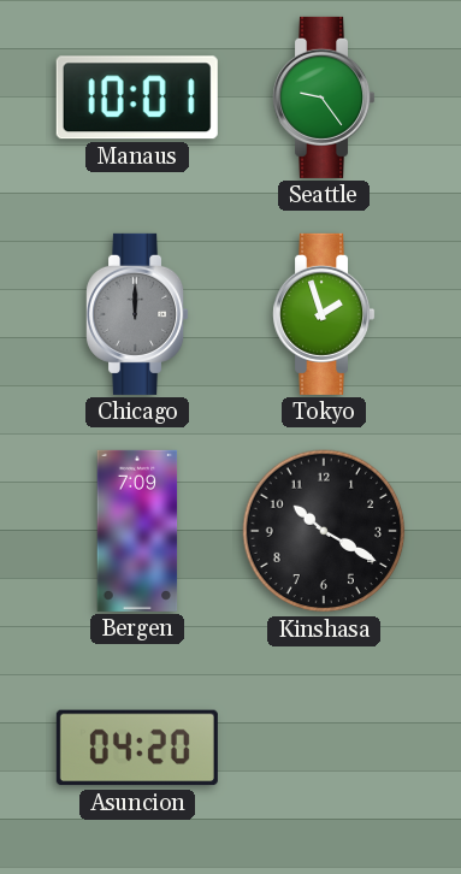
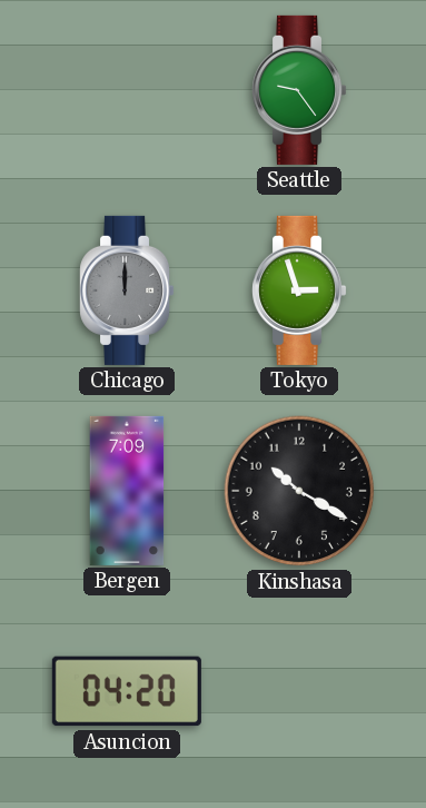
Manaus: 10:01 -> none (137, 98)
Tokyo: 1:57 -> 2:57 (299, 290)
